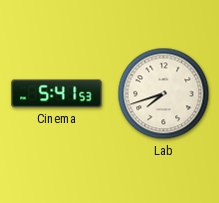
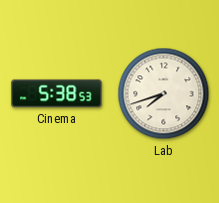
Cinema: 5:41 -> 5:38 (57, 94)
